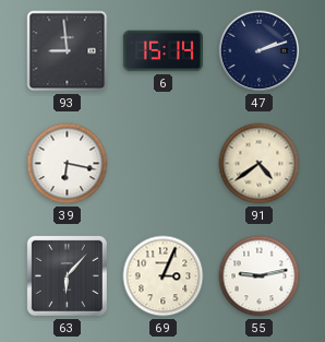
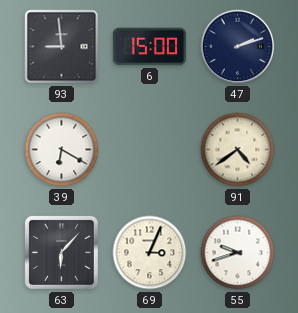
6: 15:14 -> 15:00 (149, 47)
39: 6:17 -> 6:20 (62, 150)
55: 9:13 -> 9:42 (238, 253)
